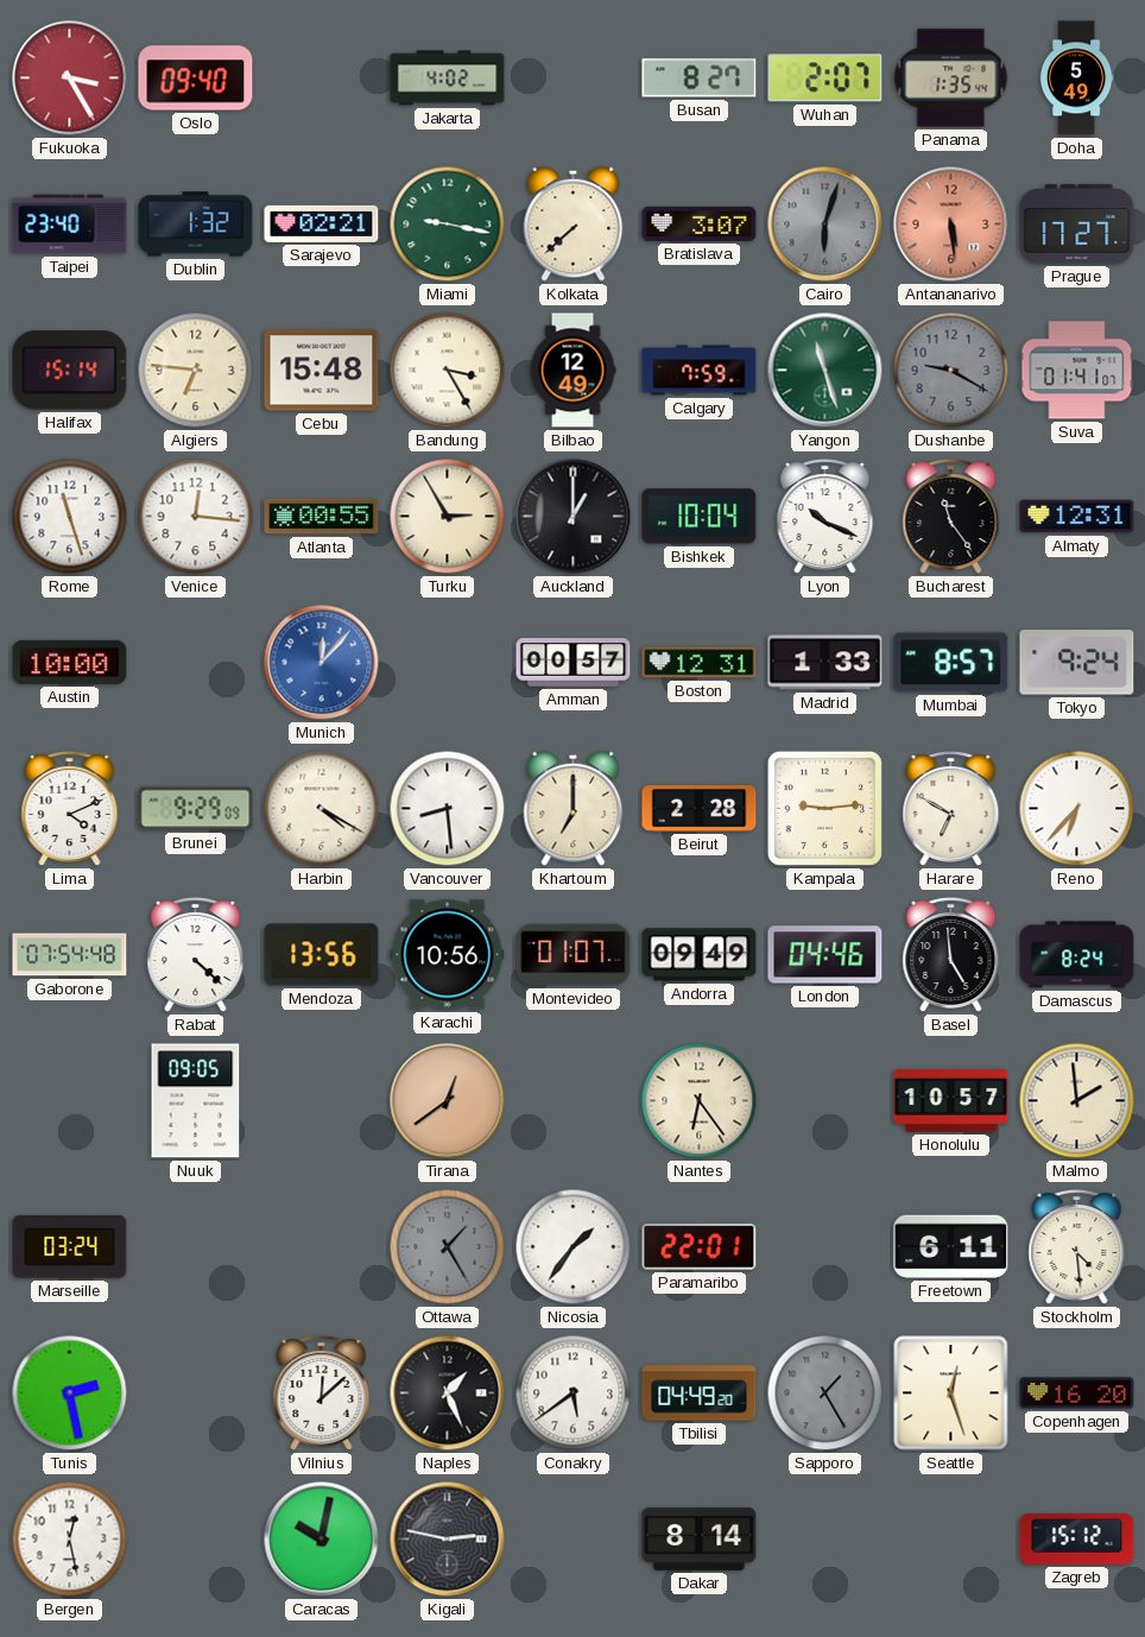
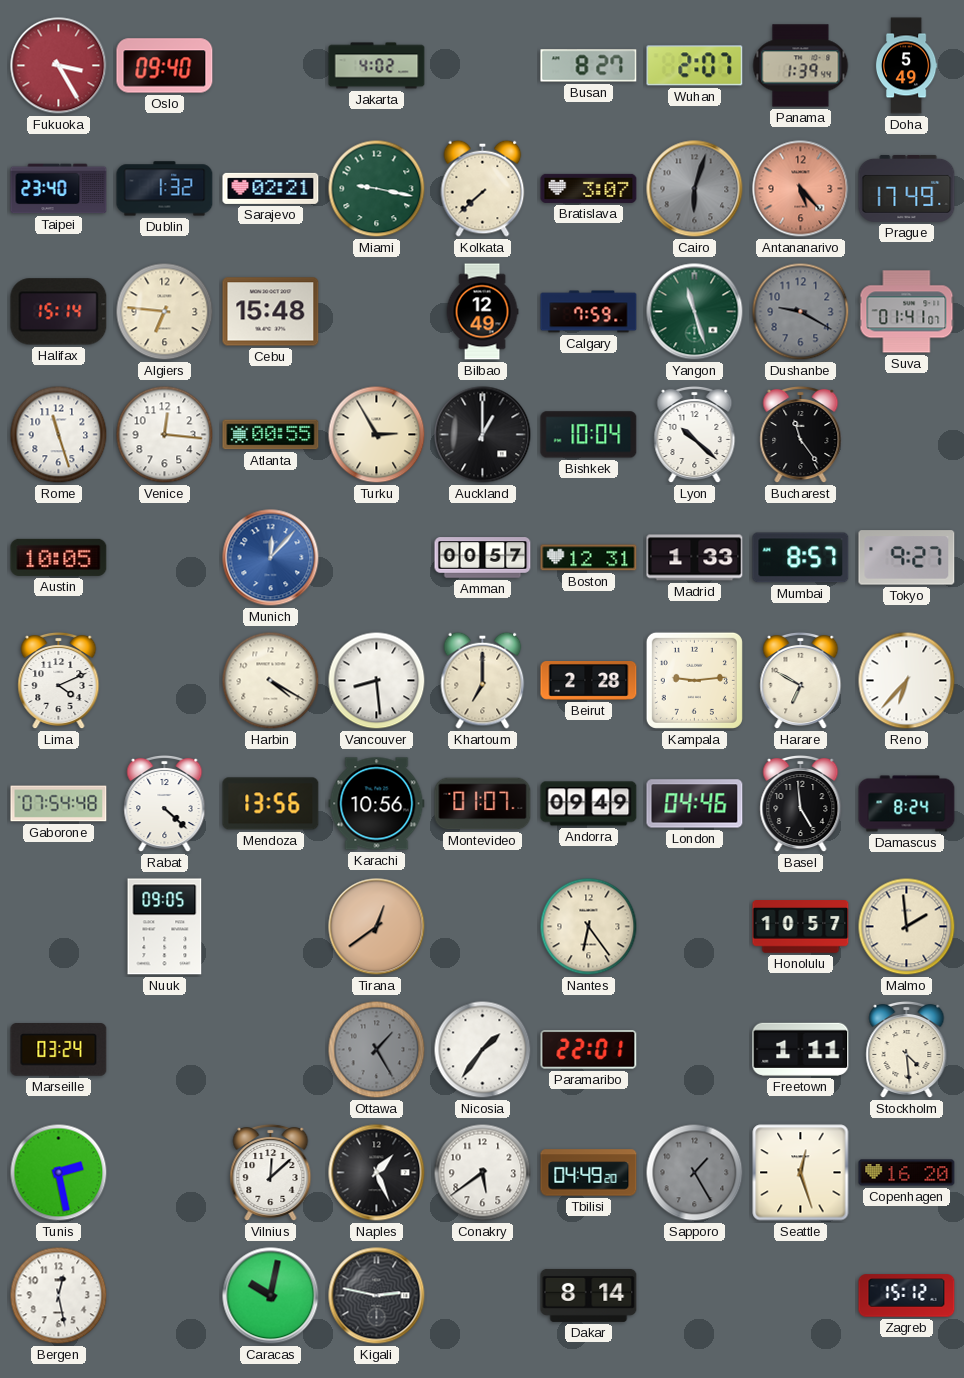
Panama: 1:35 -> 1:39 (801, 66)
Antananarivo: 5:29 -> 5:23 (801, 189)
Prague: 17:27 -> 17:49 (907, 188)
Bandung: 3:25 -> none (448, 371)
Lyon: 10:19 -> 10:22 (695, 435)
Almaty: 12:31 -> none (1077, 517)
Austin: 10:00 -> 10:05 (59, 557)
Tokyo: 9:24 -> 9:27 (907, 558)
Brunei: 9:29 -> none (196, 809)
Freetown: 6:11 -> 1:11 (801, 1049)
